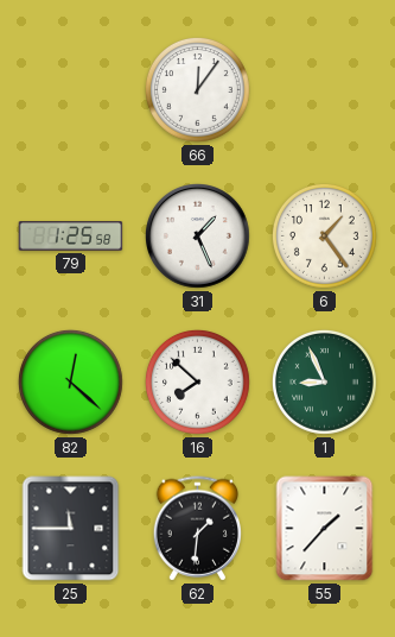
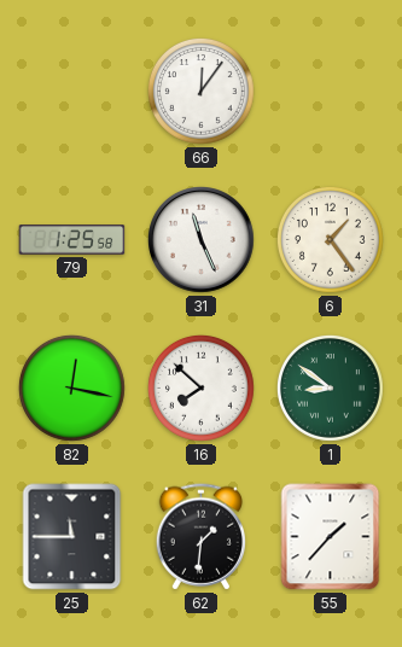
31: 1:26 -> 11:26 (202, 240)
82: 12:22 -> 12:17 (72, 389)
1: 8:56 -> 8:51 (331, 389)
